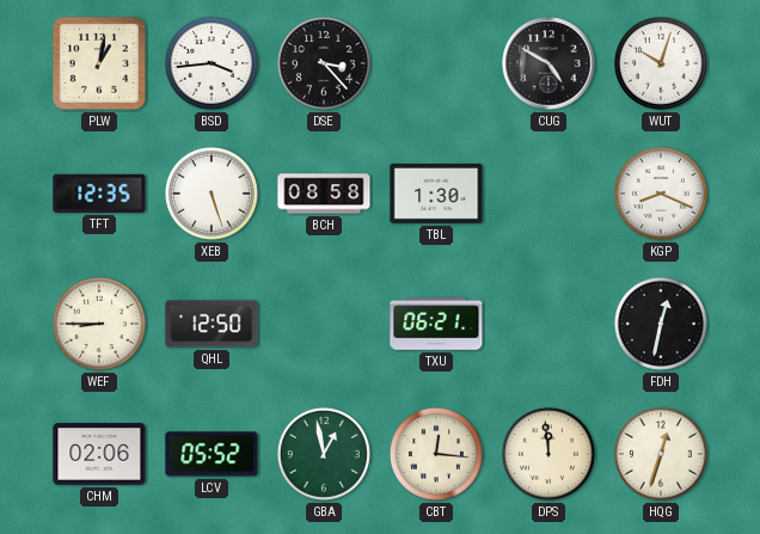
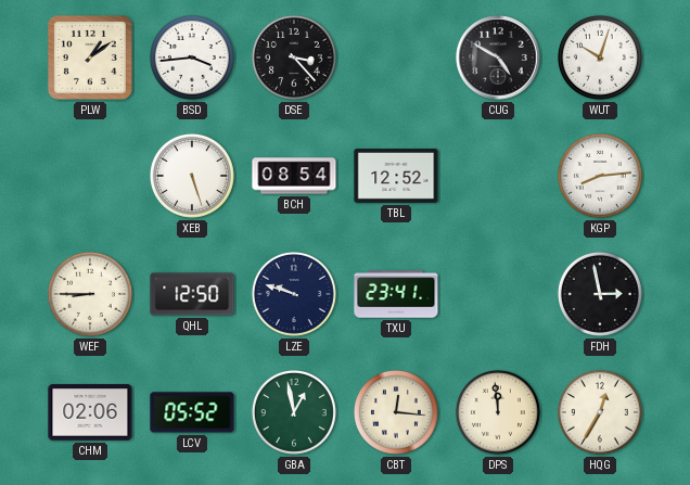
PLW: 1:02 -> 1:09 (91, 59)
TFT: 12:35 -> none (99, 194)
BCH: 08:58 -> 08:54 (294, 176)
TBL: 1:30 -> 12:52 (396, 176)
KGP: 8:19 -> 8:14 (600, 176)
LZE: none -> 9:48 (294, 294)
TXU: 06:21 -> 23:41 (396, 294)
FDH: 12:32 -> 2:58 (600, 294)
HQG: 12:33 -> 12:35 (600, 412)
